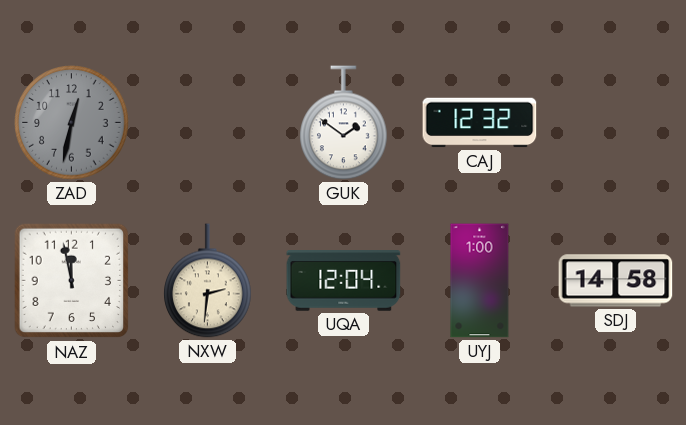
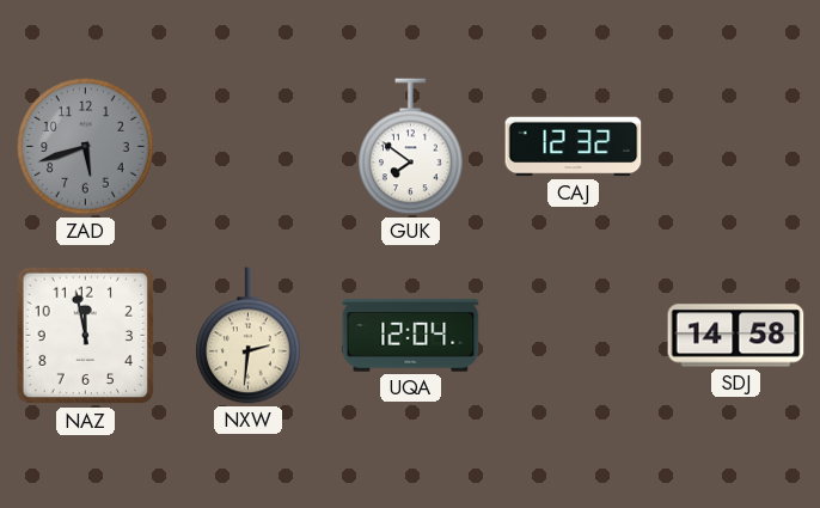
ZAD: 12:32 -> 5:42 (86, 147)
GUK: 1:51 -> 7:51 (411, 147)
UYJ: 1:00 -> none (480, 281)
